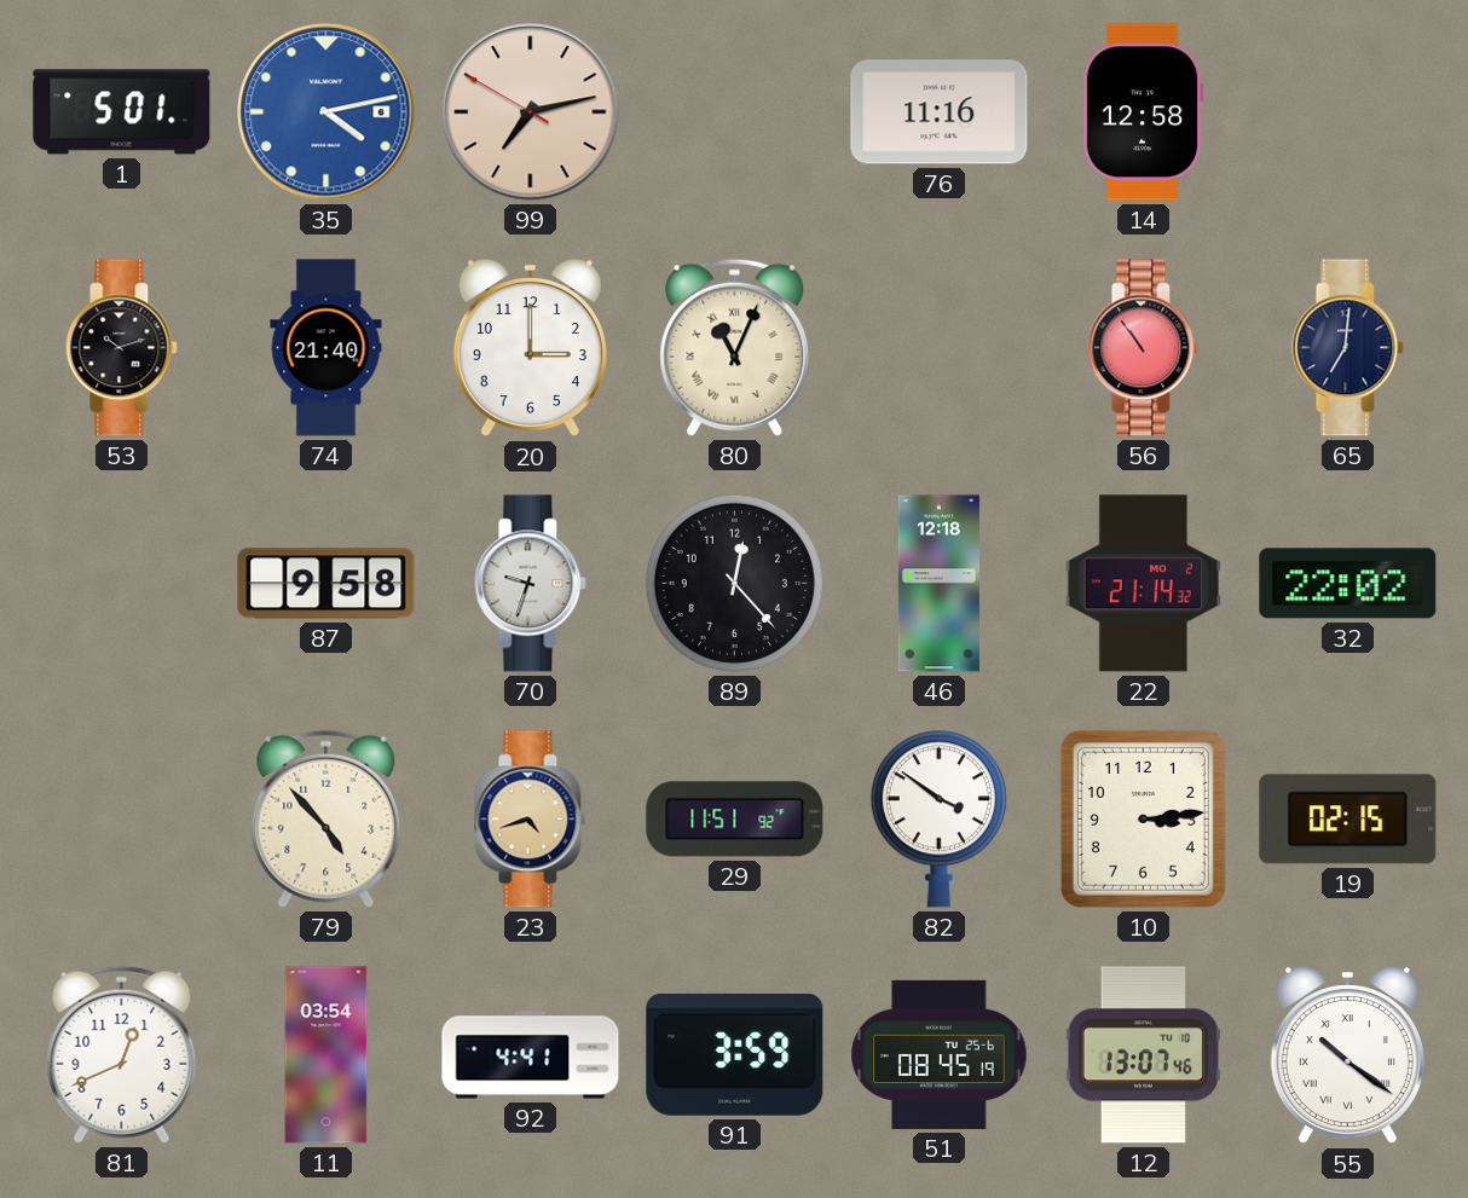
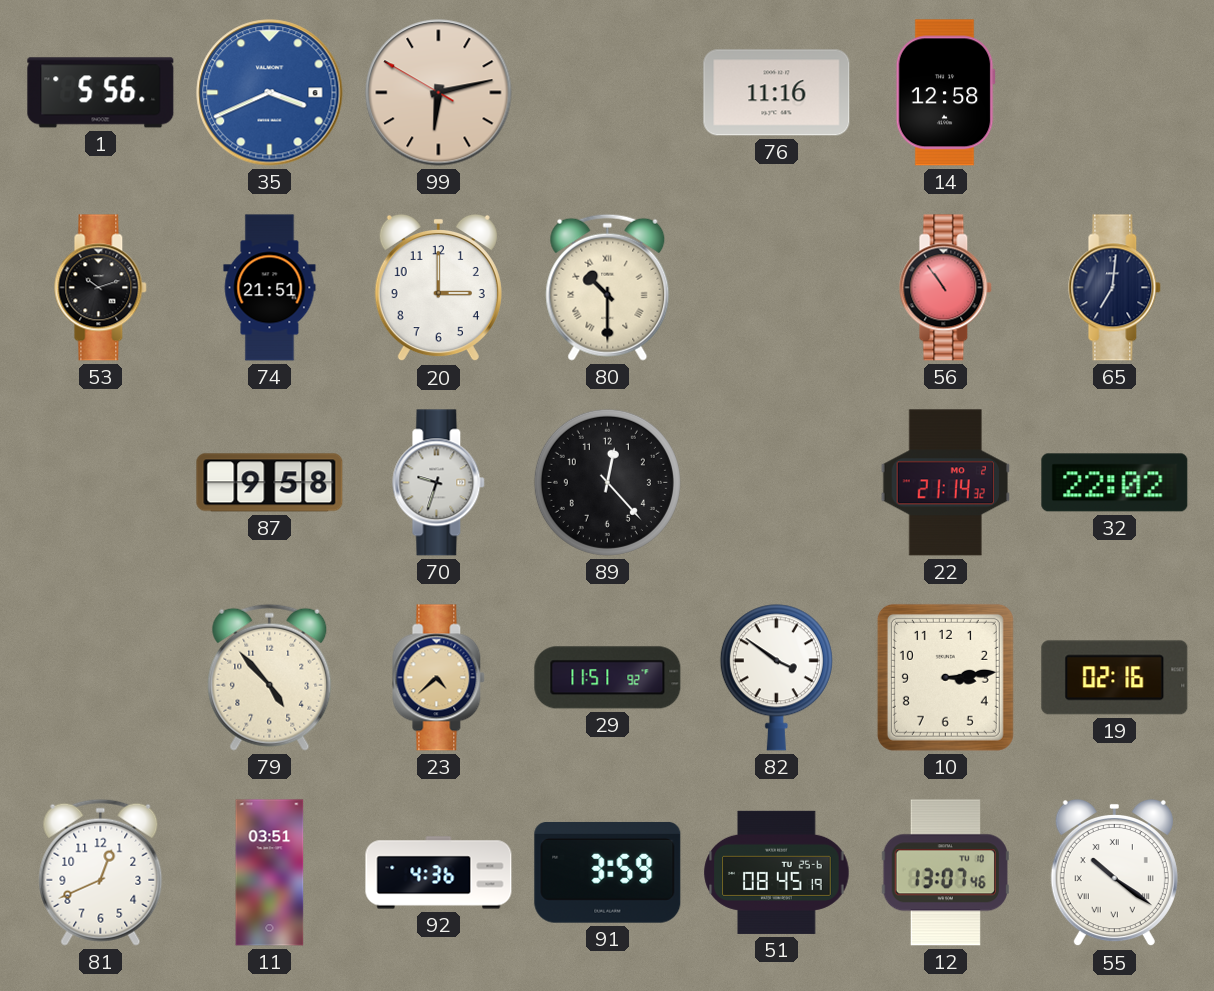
1: 5:01 -> 5:56 (101, 93)
35: 4:13 -> 3:41 (270, 93)
99: 7:12 -> 6:12 (439, 93)
74: 21:40 -> 21:51 (270, 288)
80: 11:04 -> 10:30 (608, 287)
46: 12:18 -> none (938, 584)
23: 4:42 -> 4:38 (439, 678)
19: 02:15 -> 02:16 (1115, 678)
11: 03:54 -> 03:51 (270, 873)
92: 4:41 -> 4:36 (439, 873)
